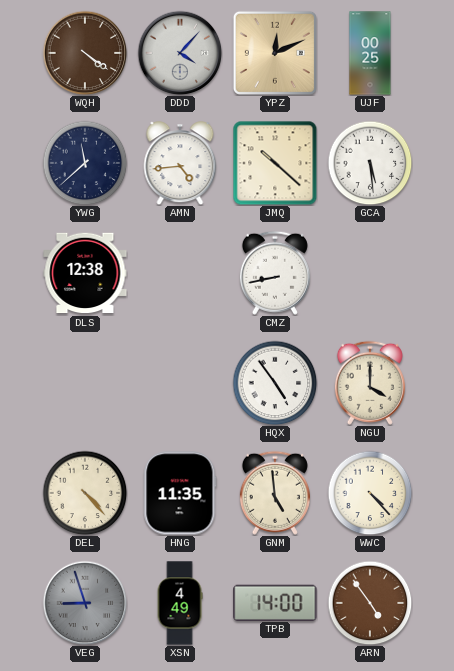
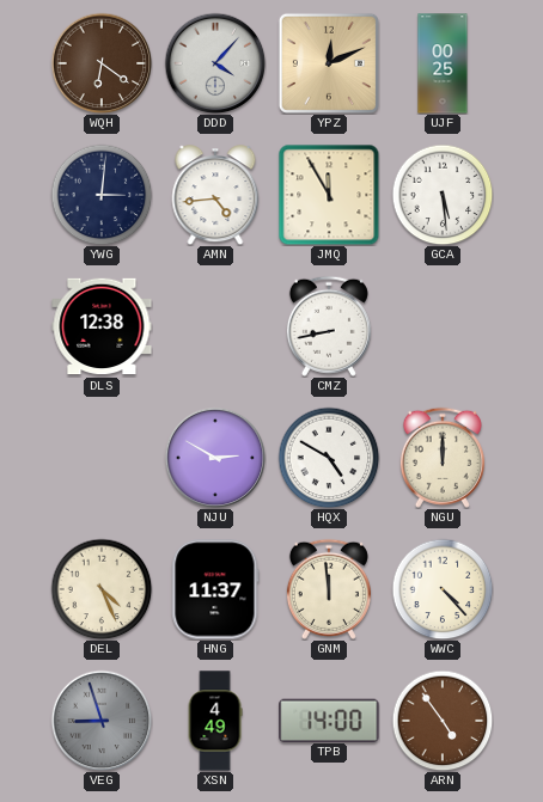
WQH: 4:21 -> 6:21 (102, 63)
YWG: 11:38 -> 3:01 (102, 195)
JMQ: 10:22 -> 11:55 (329, 195)
NJU: none -> 2:50 (215, 458)
HQX: 4:54 -> 4:50 (329, 458)
NGU: 4:00 -> 12:00 (443, 458)
DEL: 4:23 -> 4:26 (102, 589)
HNG: 11:35 -> 11:37 (215, 589)
GNM: 4:59 -> 11:59 (329, 589)
